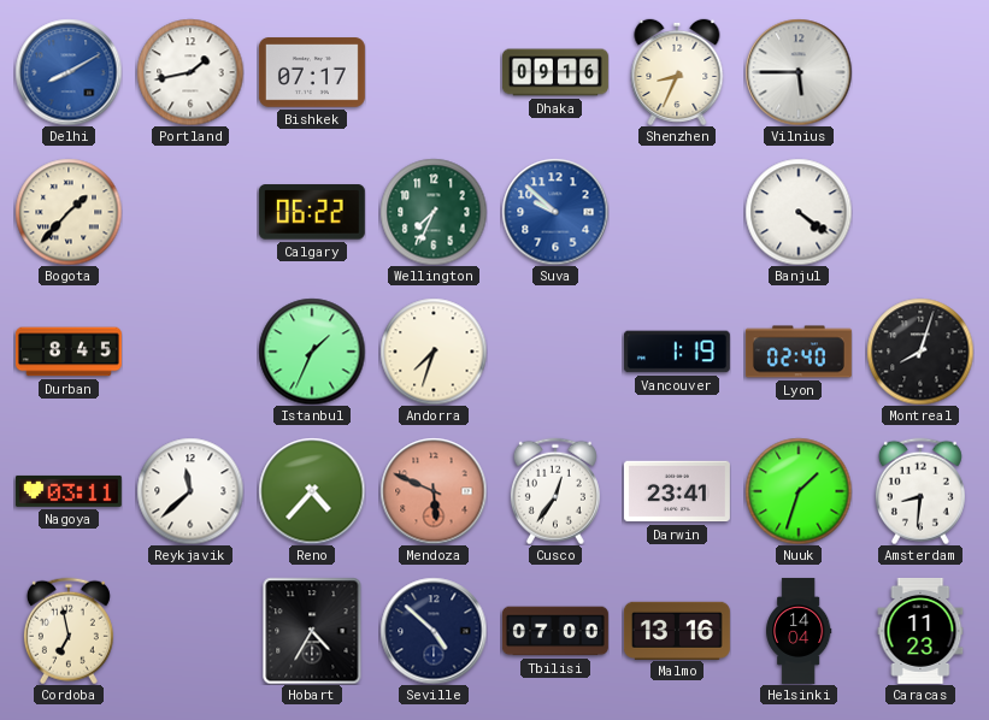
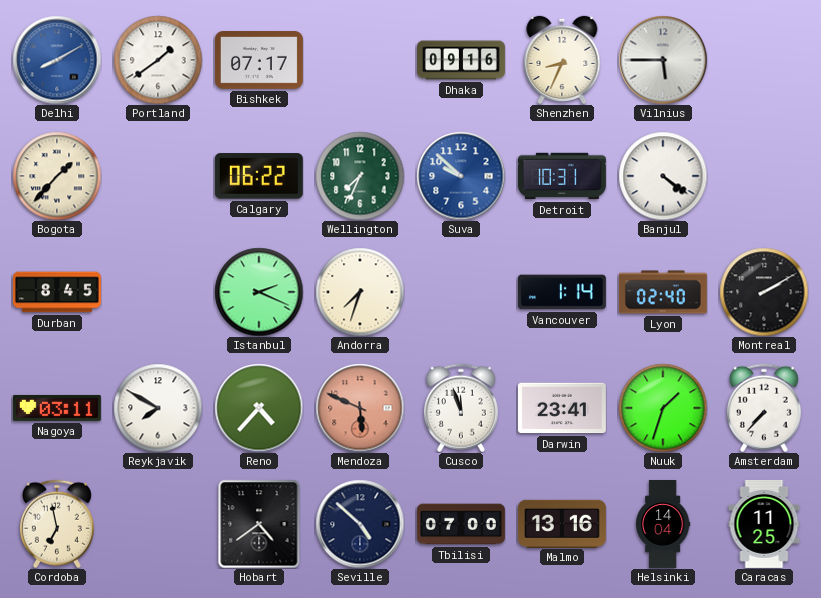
Portland: 1:43 -> 1:39 (158, 60)
Detroit: none -> 10:31 (562, 176)
Istanbul: 1:34 -> 2:19 (259, 292)
Vancouver: 1:19 -> 1:14 (562, 292)
Montreal: 8:03 -> 2:10 (764, 292)
Reykjavik: 11:38 -> 7:50 (158, 408)
Cusco: 12:36 -> 11:57 (461, 408)
Amsterdam: 8:31 -> 7:37 (764, 408)
Hobart: 4:35 -> 4:39 (259, 524)
Caracas: 11:23 -> 11:25 (764, 524)
